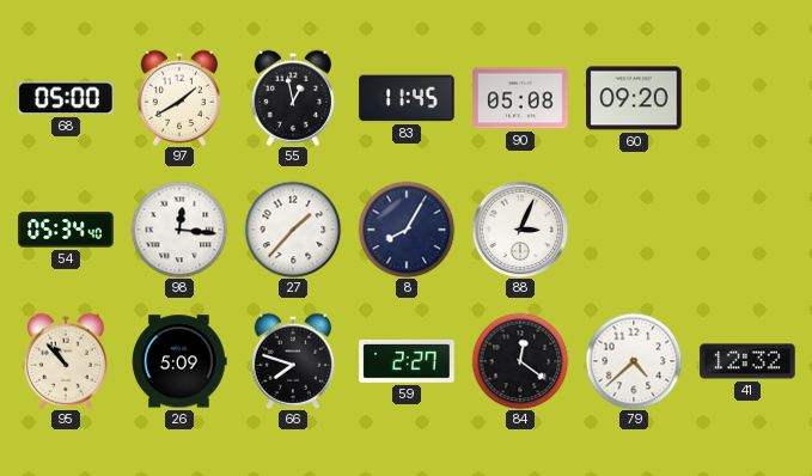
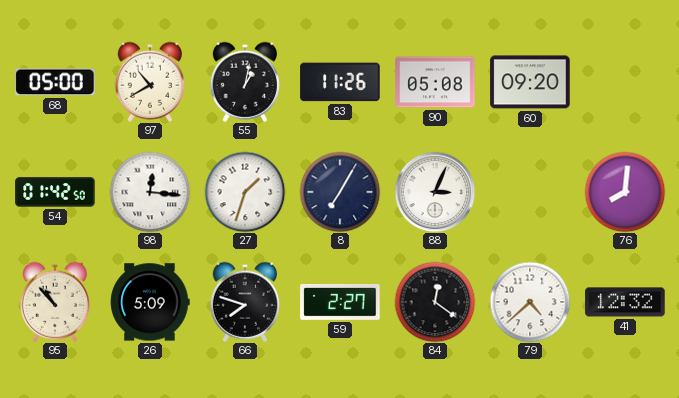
97: 1:40 -> 10:40 (149, 82)
55: 12:58 -> 1:02 (244, 82)
83: 11:45 -> 11:26 (340, 82)
54: 05:34 -> 01:42 (55, 192)
27: 1:37 -> 1:33 (245, 192)
8: 8:05 -> 7:05 (340, 192)
76: none -> 8:01 (625, 192)
